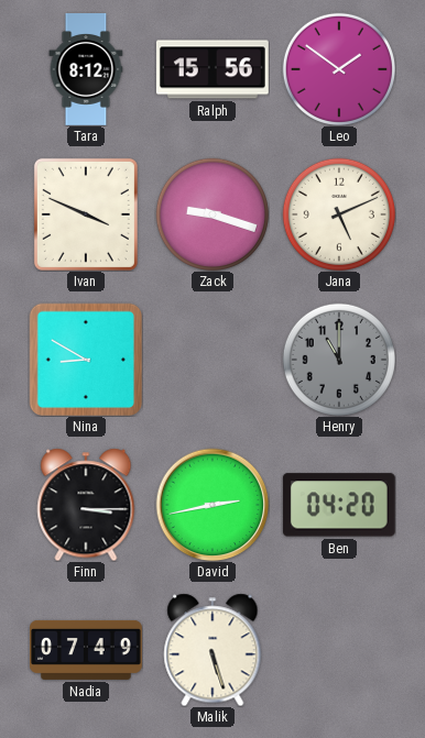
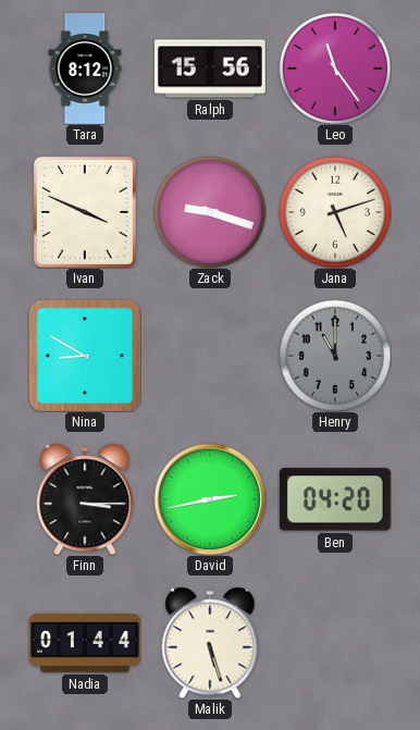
Leo: 1:51 -> 11:24 (335, 69)
Jana: 5:11 -> 5:12 (335, 212)
Nadia: 07:49 -> 01:44 (86, 643)
